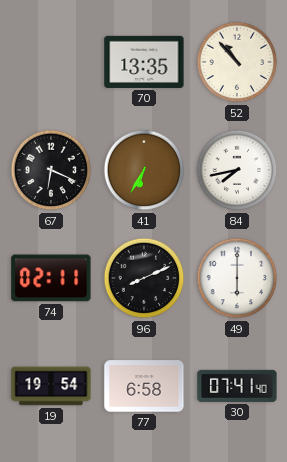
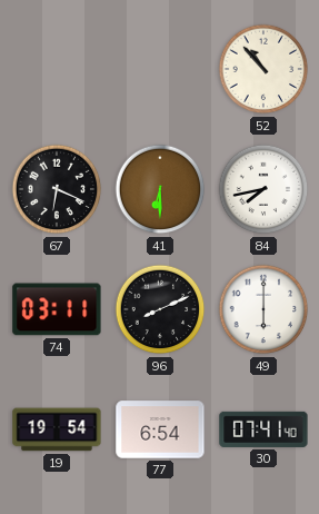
70: 13:35 -> none (144, 62)
41: 6:35 -> 6:30 (160, 189)
74: 02:11 -> 03:11 (57, 309)
77: 6:58 -> 6:54 (160, 429)
